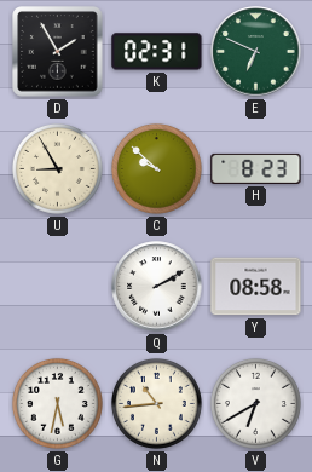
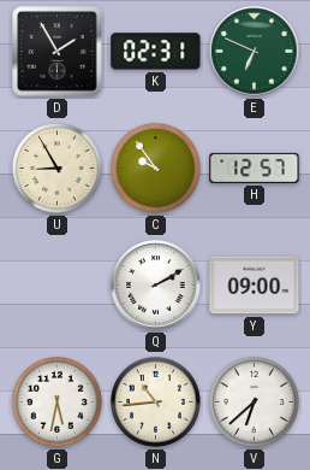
C: 9:52 -> 9:54 (155, 168)
H: 8:23 -> 12:57 (255, 168)
Y: 08:58 -> 09:00 (255, 286)
V: 6:40 -> 6:38 (254, 401)
